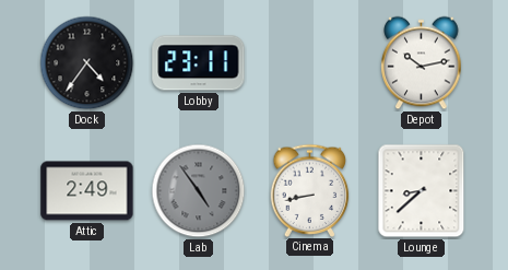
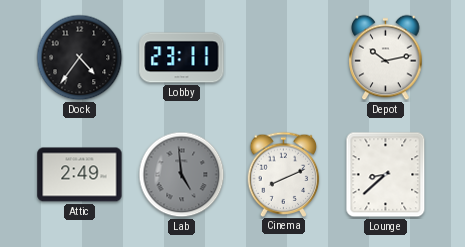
Lab: 4:54 -> 4:59 (182, 175)
Cinema: 8:43 -> 8:11 (284, 174)
